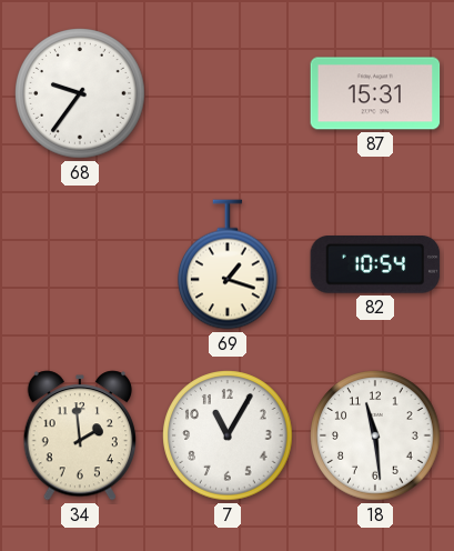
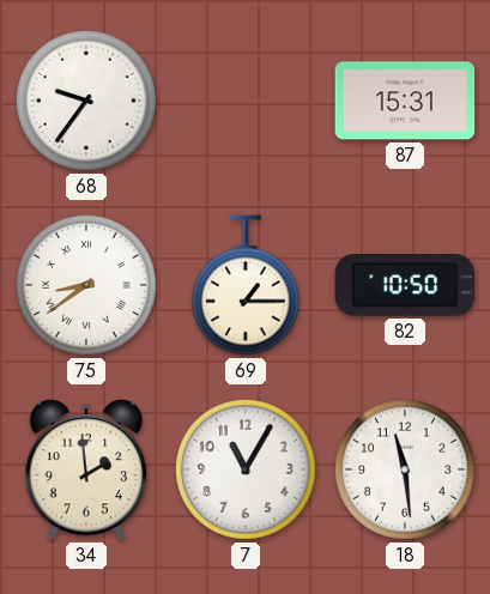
75: none -> 8:39 (86, 285)
69: 1:18 -> 1:15 (247, 285)
82: 10:54 -> 10:50 (405, 286)
